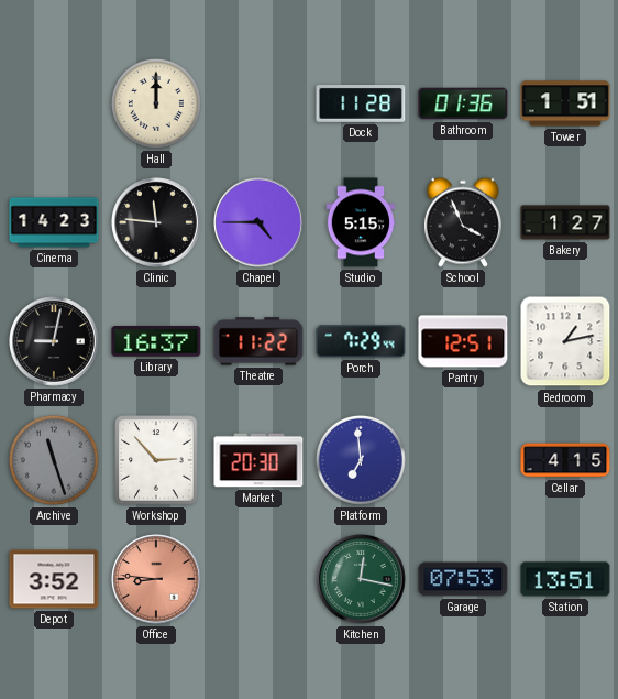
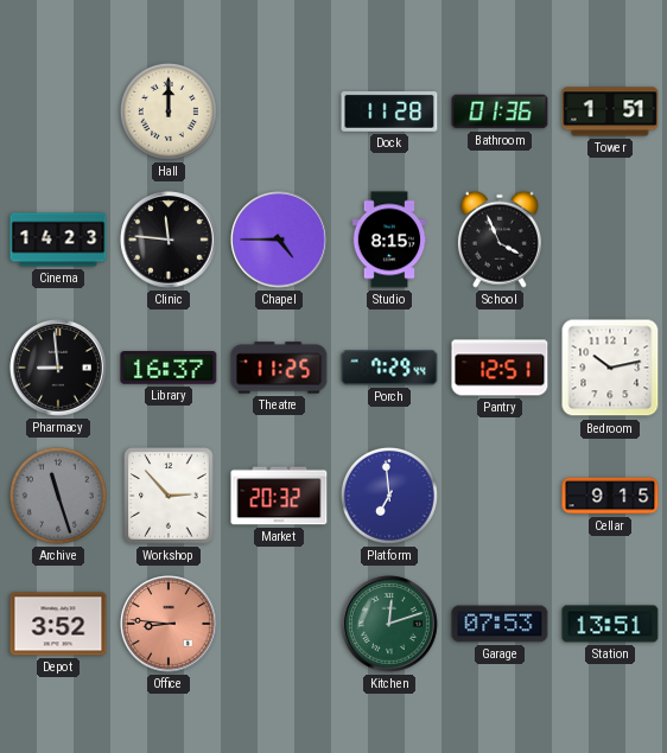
Studio: 5:15 -> 8:15 (389, 240)
Bakery: 1:27 -> none (565, 222)
Pharmacy: 9:02 -> 8:59 (58, 368)
Theatre: 11:22 -> 11:25 (279, 368)
Bedroom: 1:13 -> 10:13 (610, 368)
Market: 20:30 -> 20:32 (279, 496)
Cellar: 4:15 -> 9:15 (610, 496)
Kitchen: 12:17 -> 12:12 (389, 624)
